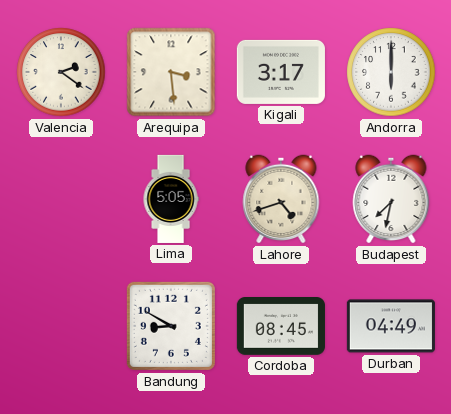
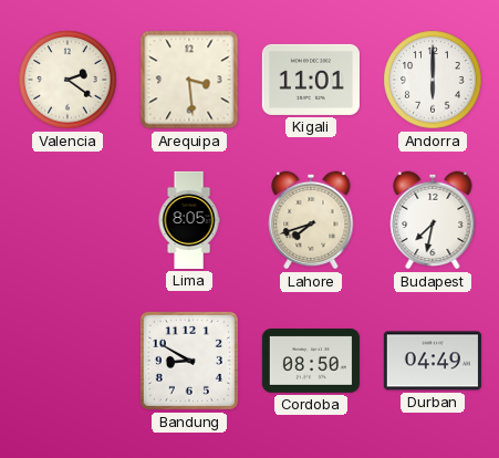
Kigali: 3:17 -> 11:01 (311, 80)
Lima: 5:05 -> 8:05 (189, 220)
Lahore: 4:42 -> 7:42 (311, 220)
Cordoba: 08:45 -> 08:50 (311, 362)
